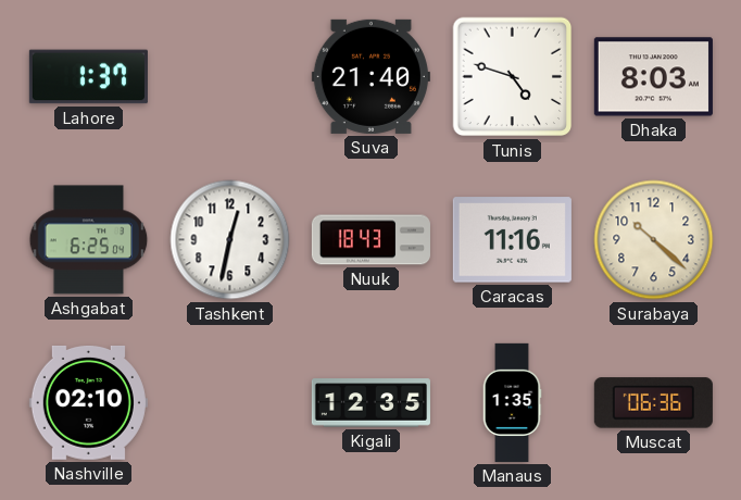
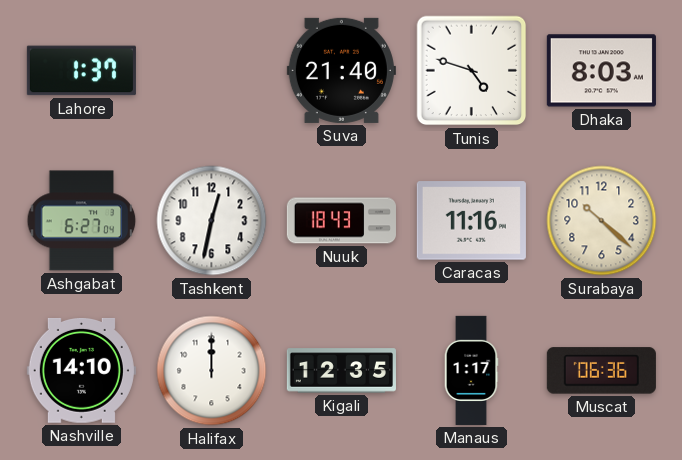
Ashgabat: 6:25 -> 6:27 (82, 221)
Nashville: 02:10 -> 14:10 (81, 370)
Halifax: none -> 12:00 (212, 371)
Manaus: 1:35 -> 1:17 (471, 370)
